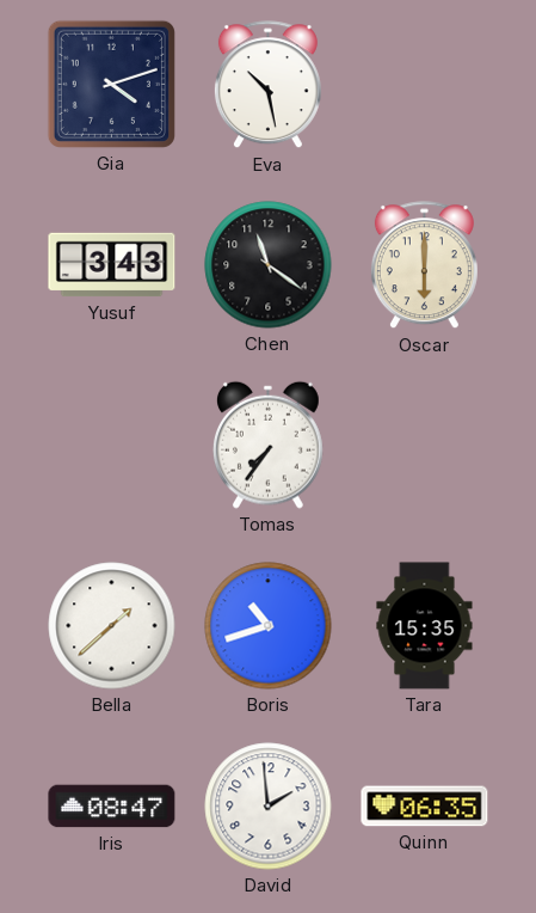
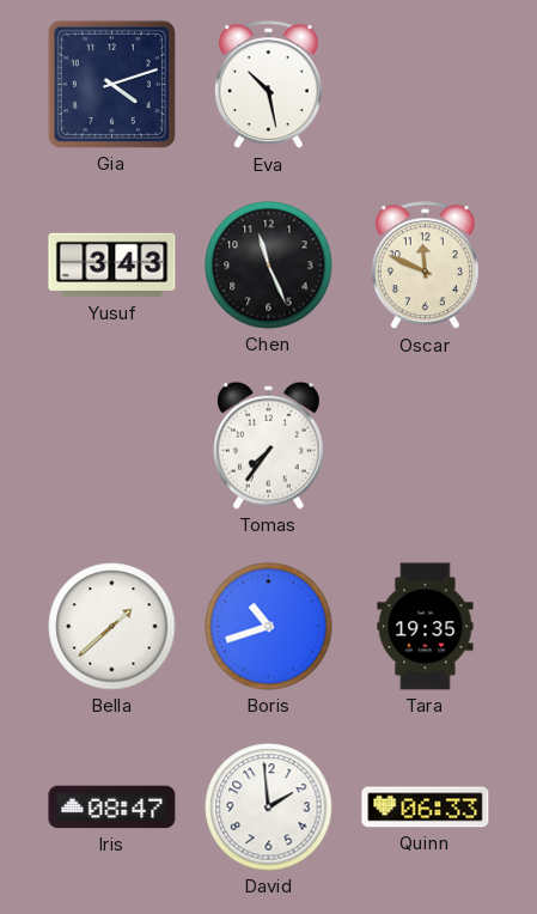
Chen: 11:21 -> 11:26 (269, 266)
Oscar: 6:00 -> 11:49 (425, 266)
Tara: 15:35 -> 19:35 (426, 627)
Quinn: 06:35 -> 06:33 (426, 808)
